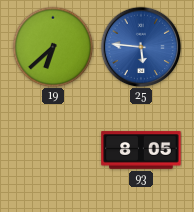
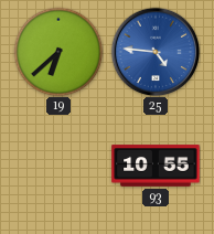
25: 5:46 -> 4:46 (156, 52)
93: 8:05 -> 10:55 (156, 166)
